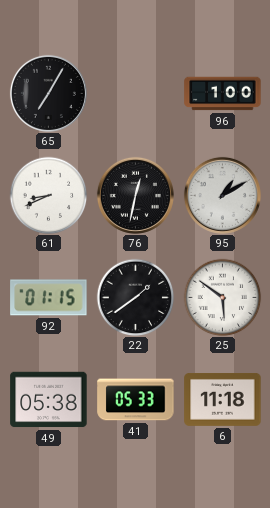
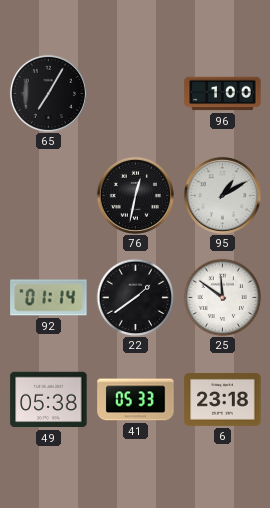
61: 8:41 -> none (48, 195)
92: 01:15 -> 01:14 (49, 298)
25: 5:51 -> 11:51 (222, 297)
6: 11:18 -> 23:18 (223, 400)
